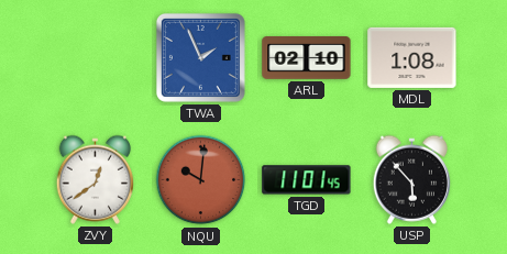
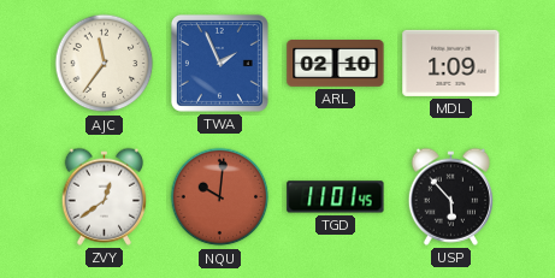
AJC: none -> 11:36 (105, 64)
MDL: 1:08 -> 1:09 (451, 63)
